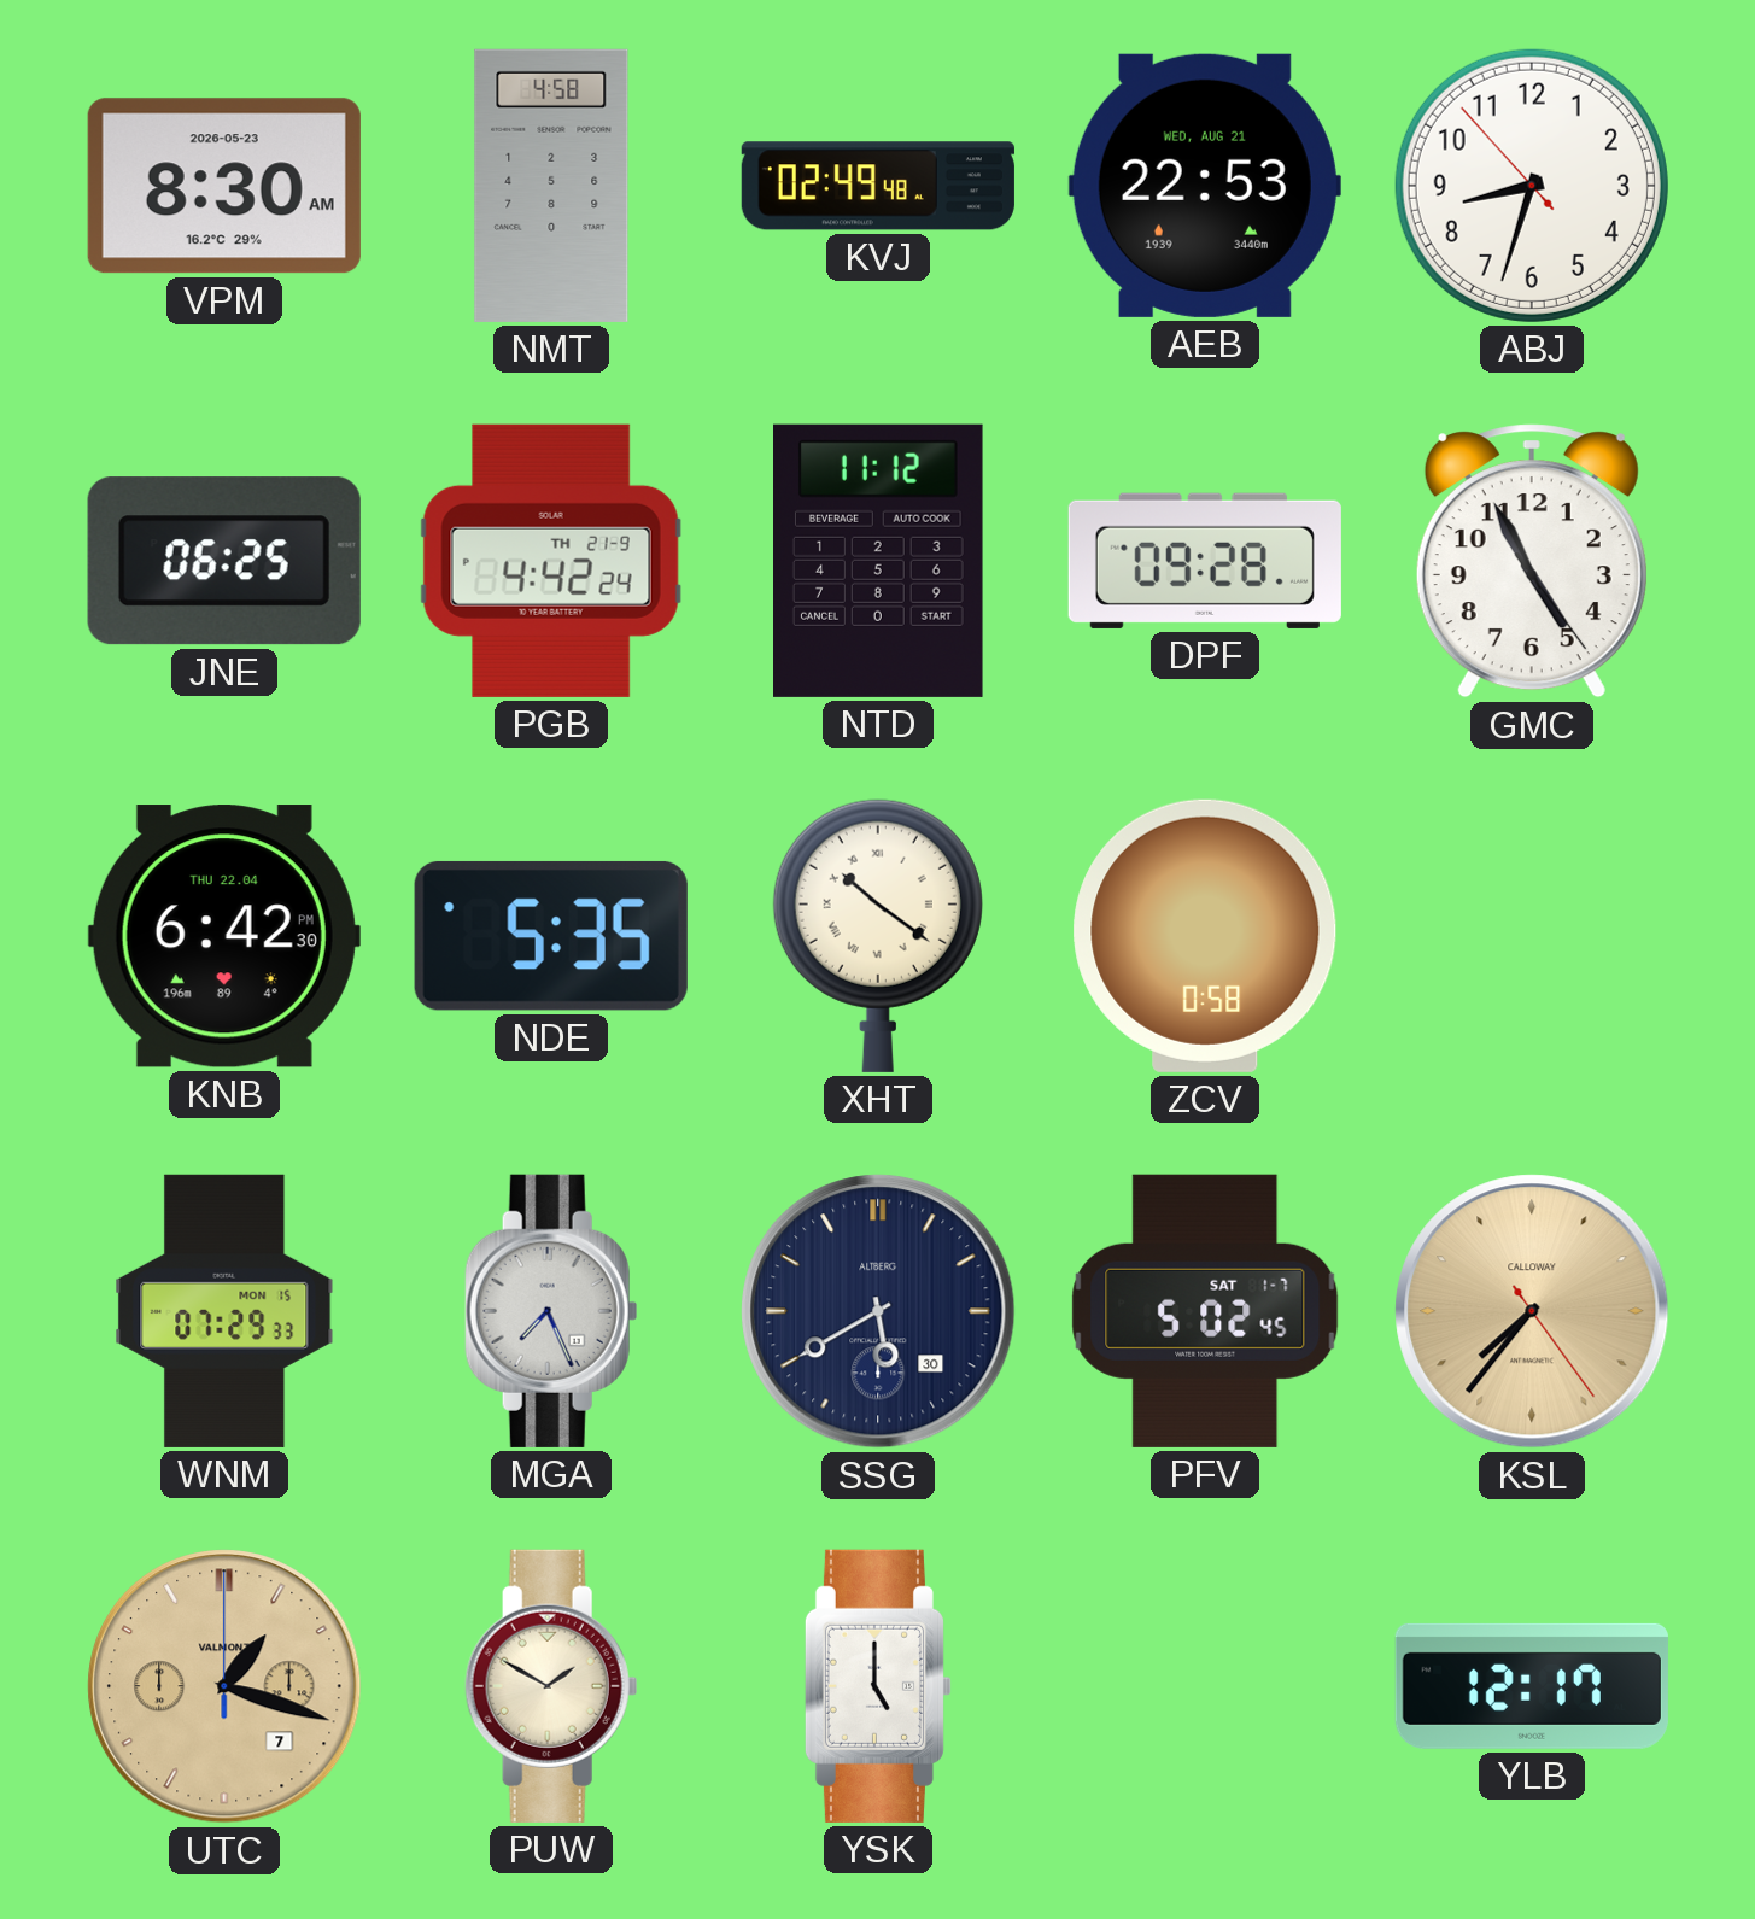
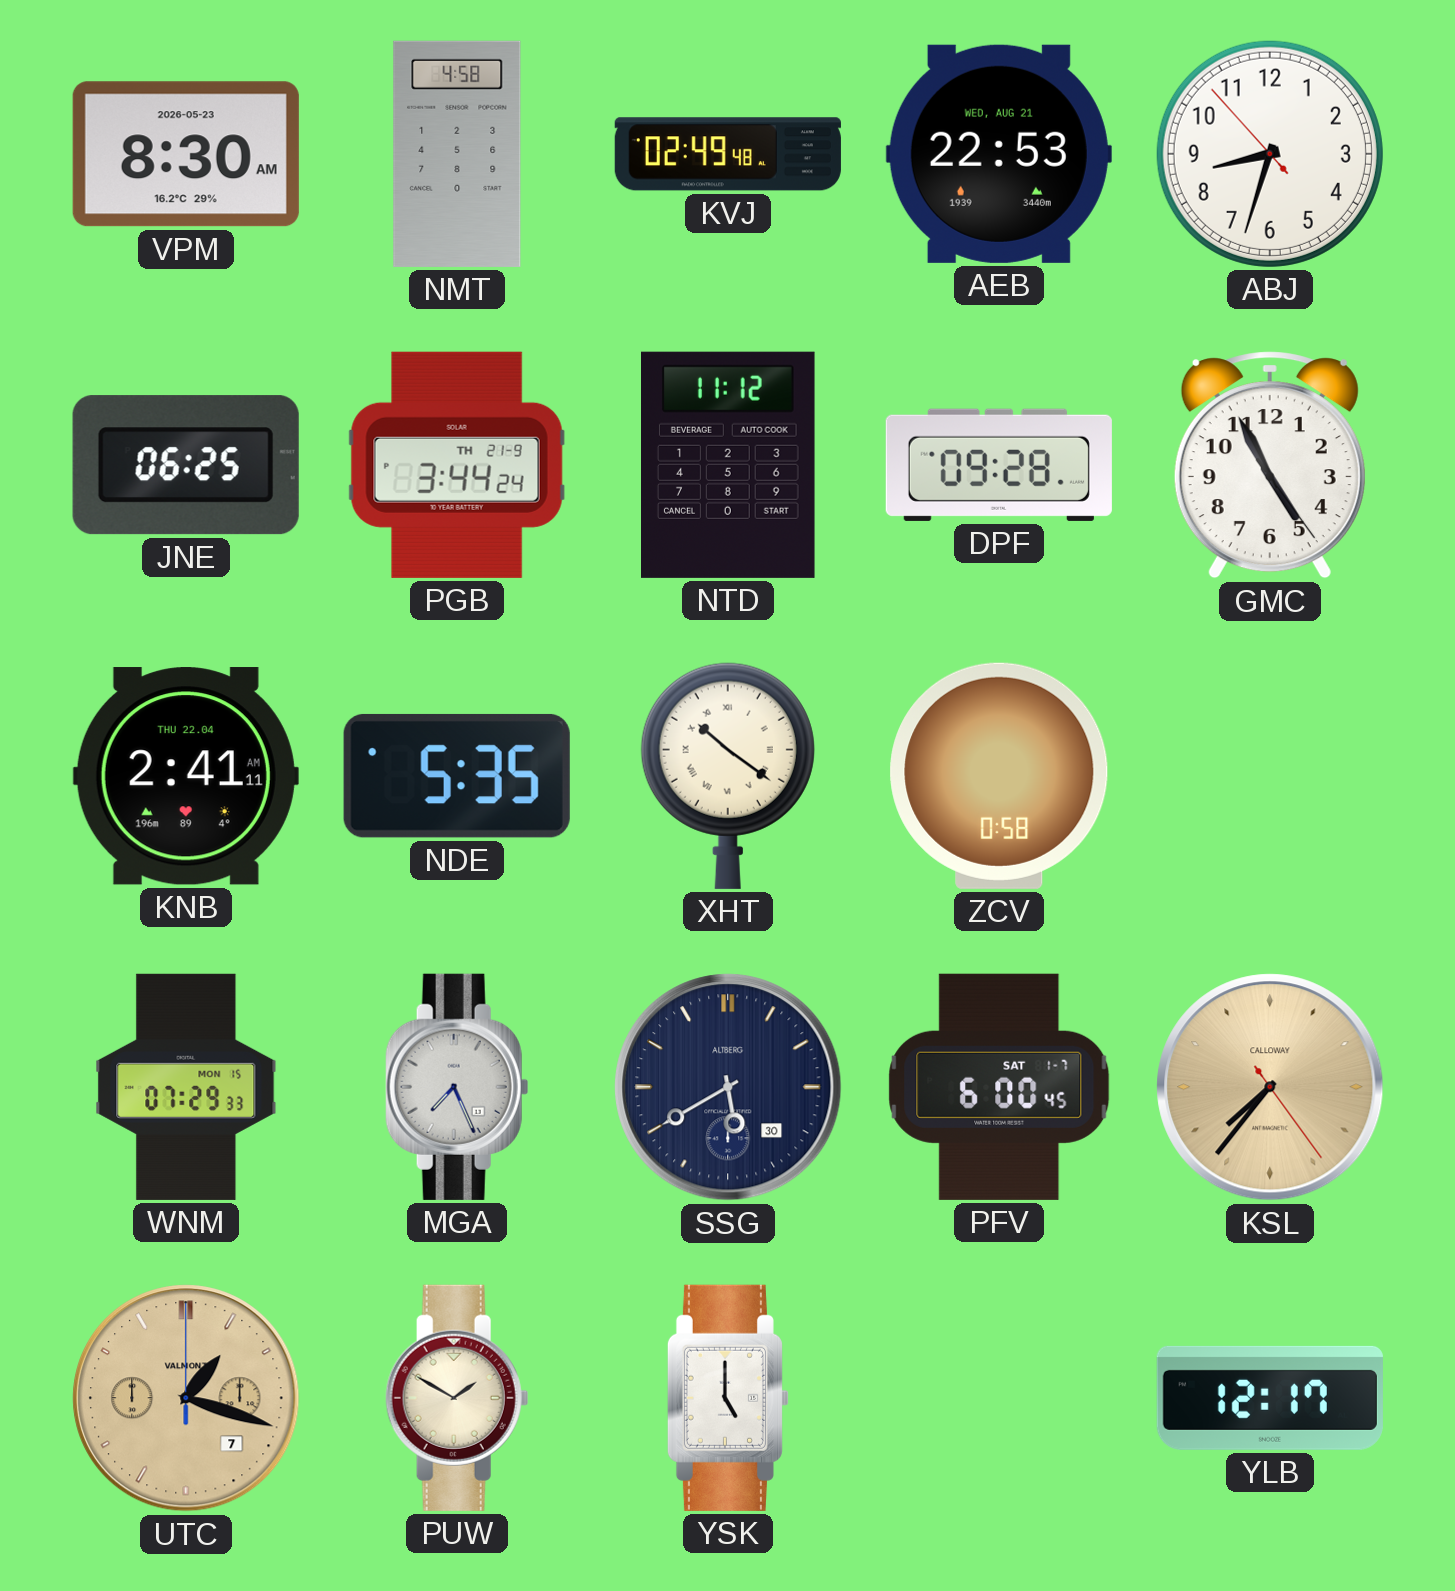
PGB: 4:42 -> 3:44 (457, 465)
KNB: 6:42 -> 2:41 (186, 776)
PFV: 5:02 -> 6:00 (999, 1087)
